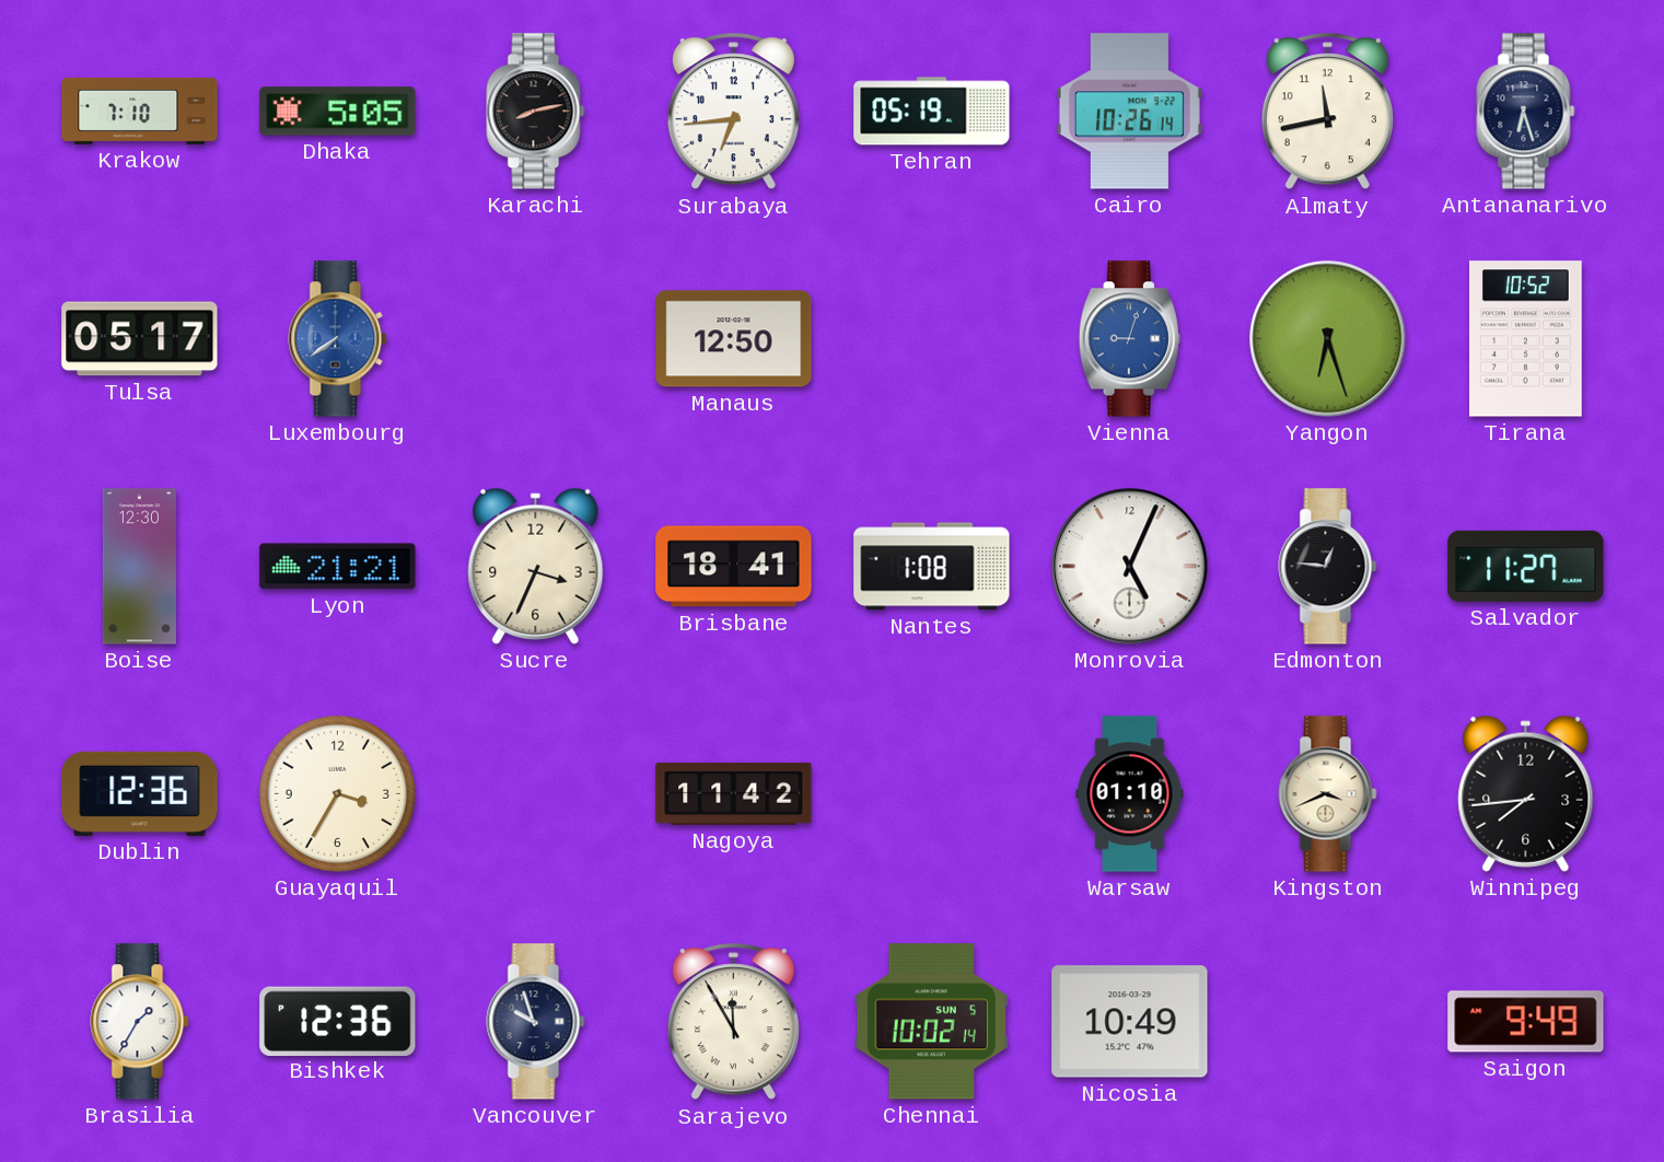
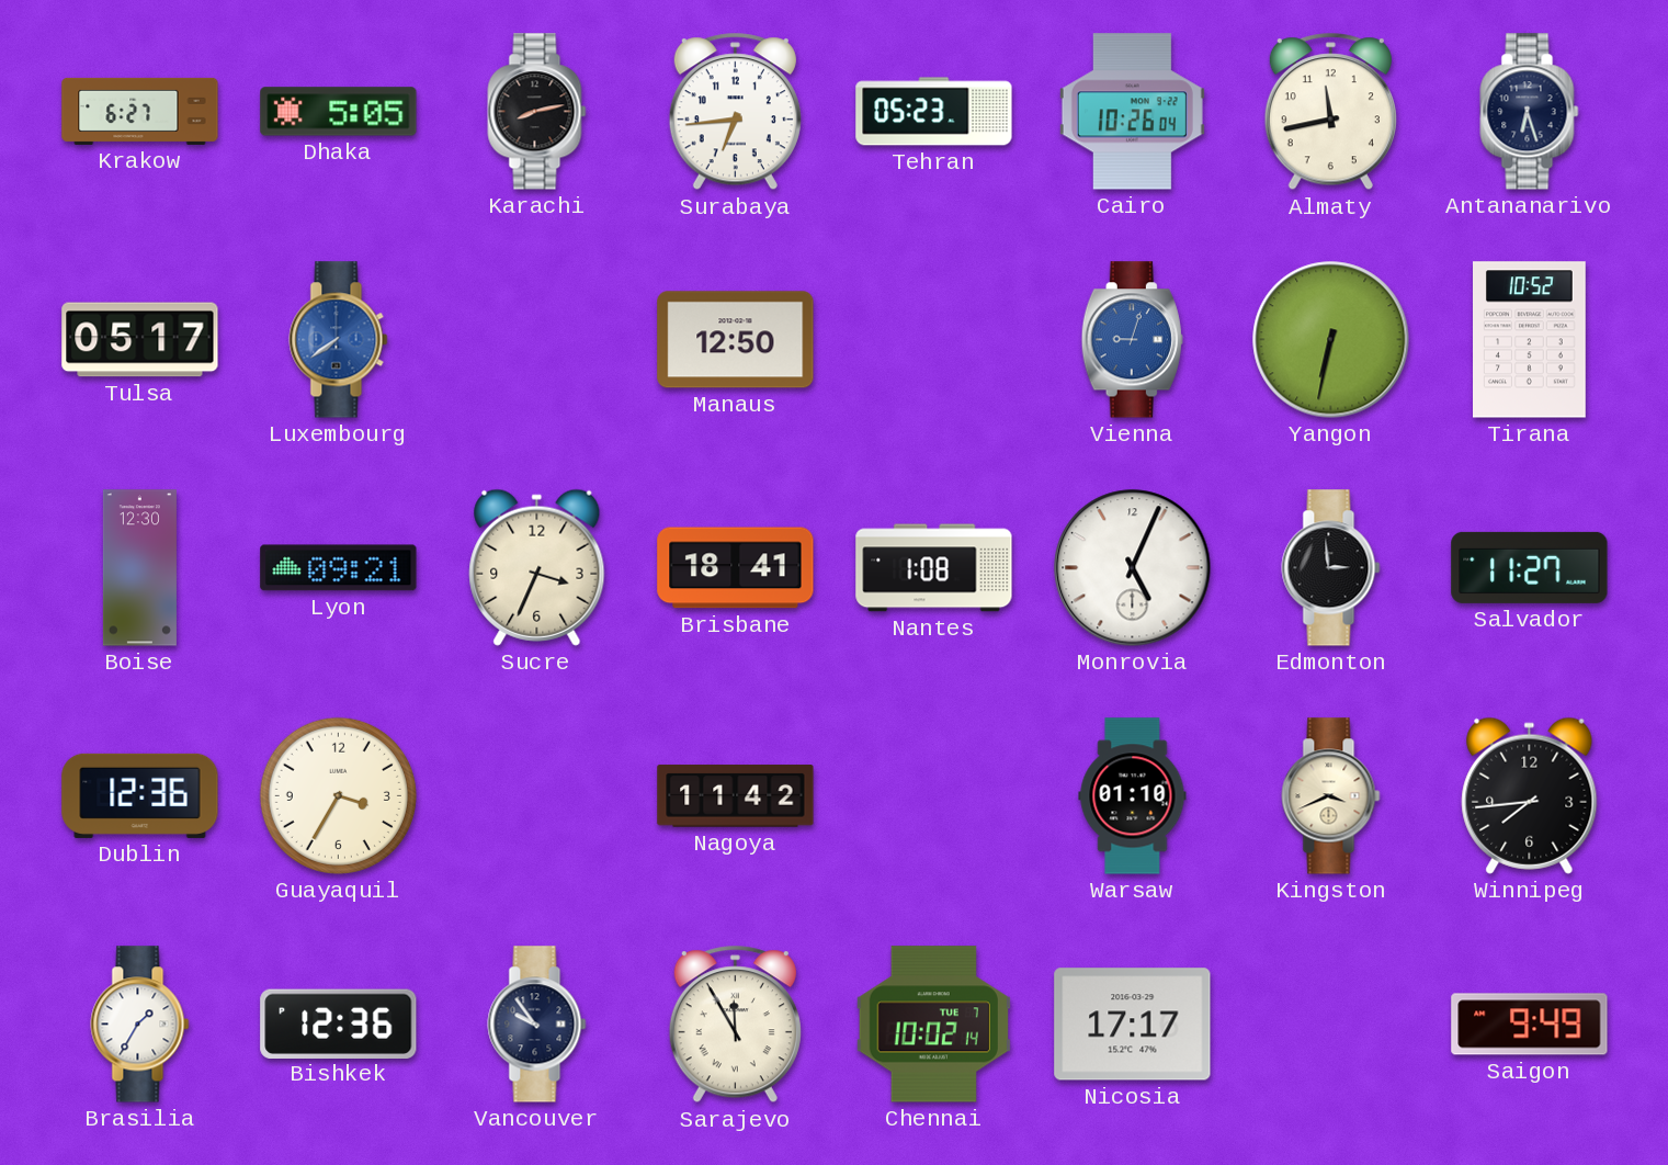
Krakow: 7:10 -> 6:27 (140, 111)
Tehran: 05:19 -> 05:23 (934, 112)
Cairo: 10:26:14 -> 10:26:04 (1132, 112)
Yangon: 6:27 -> 6:32 (1331, 340)
Lyon: 21:21 -> 09:21 (339, 568)
Edmonton: 12:46 -> 2:59 (1331, 568)
Vancouver: 9:57 -> 9:54 (537, 1025)
Chennai date: SUN 5 -> TUE 7 (933, 1025)
Nicosia: 10:49 -> 17:17 (1133, 1025)
